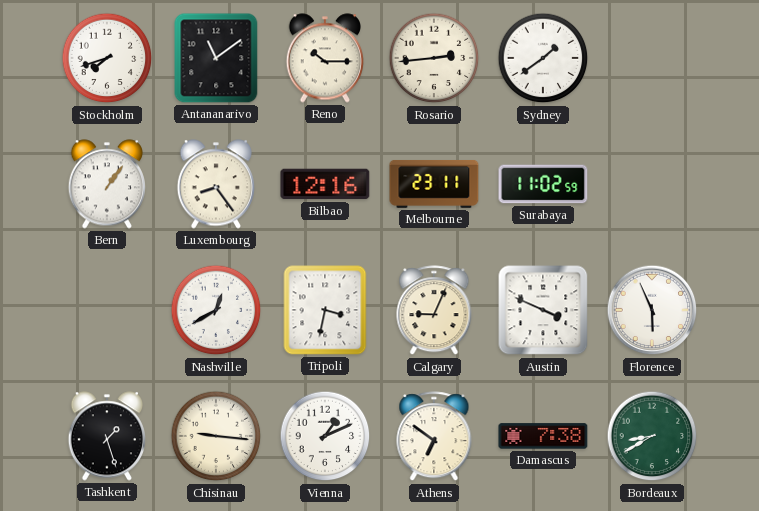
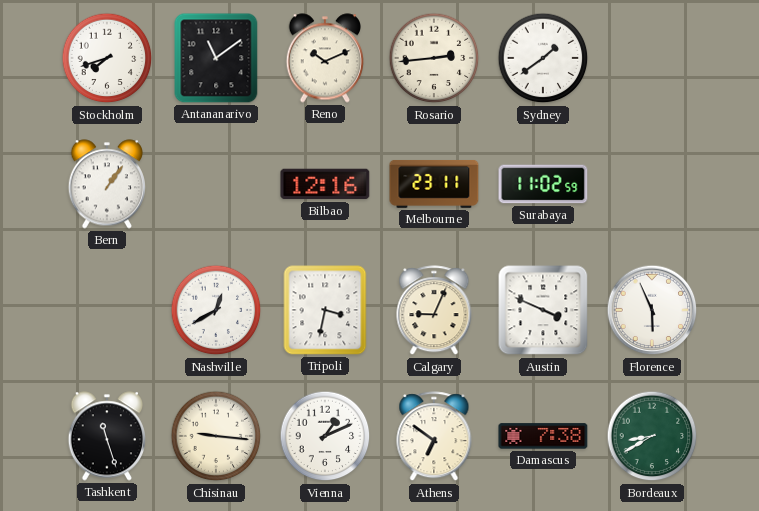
Reno: 10:15 -> 10:11 (324, 58)
Luxembourg: 8:24 -> none (215, 184)
Tashkent: 1:27 -> 11:27 (106, 436)
